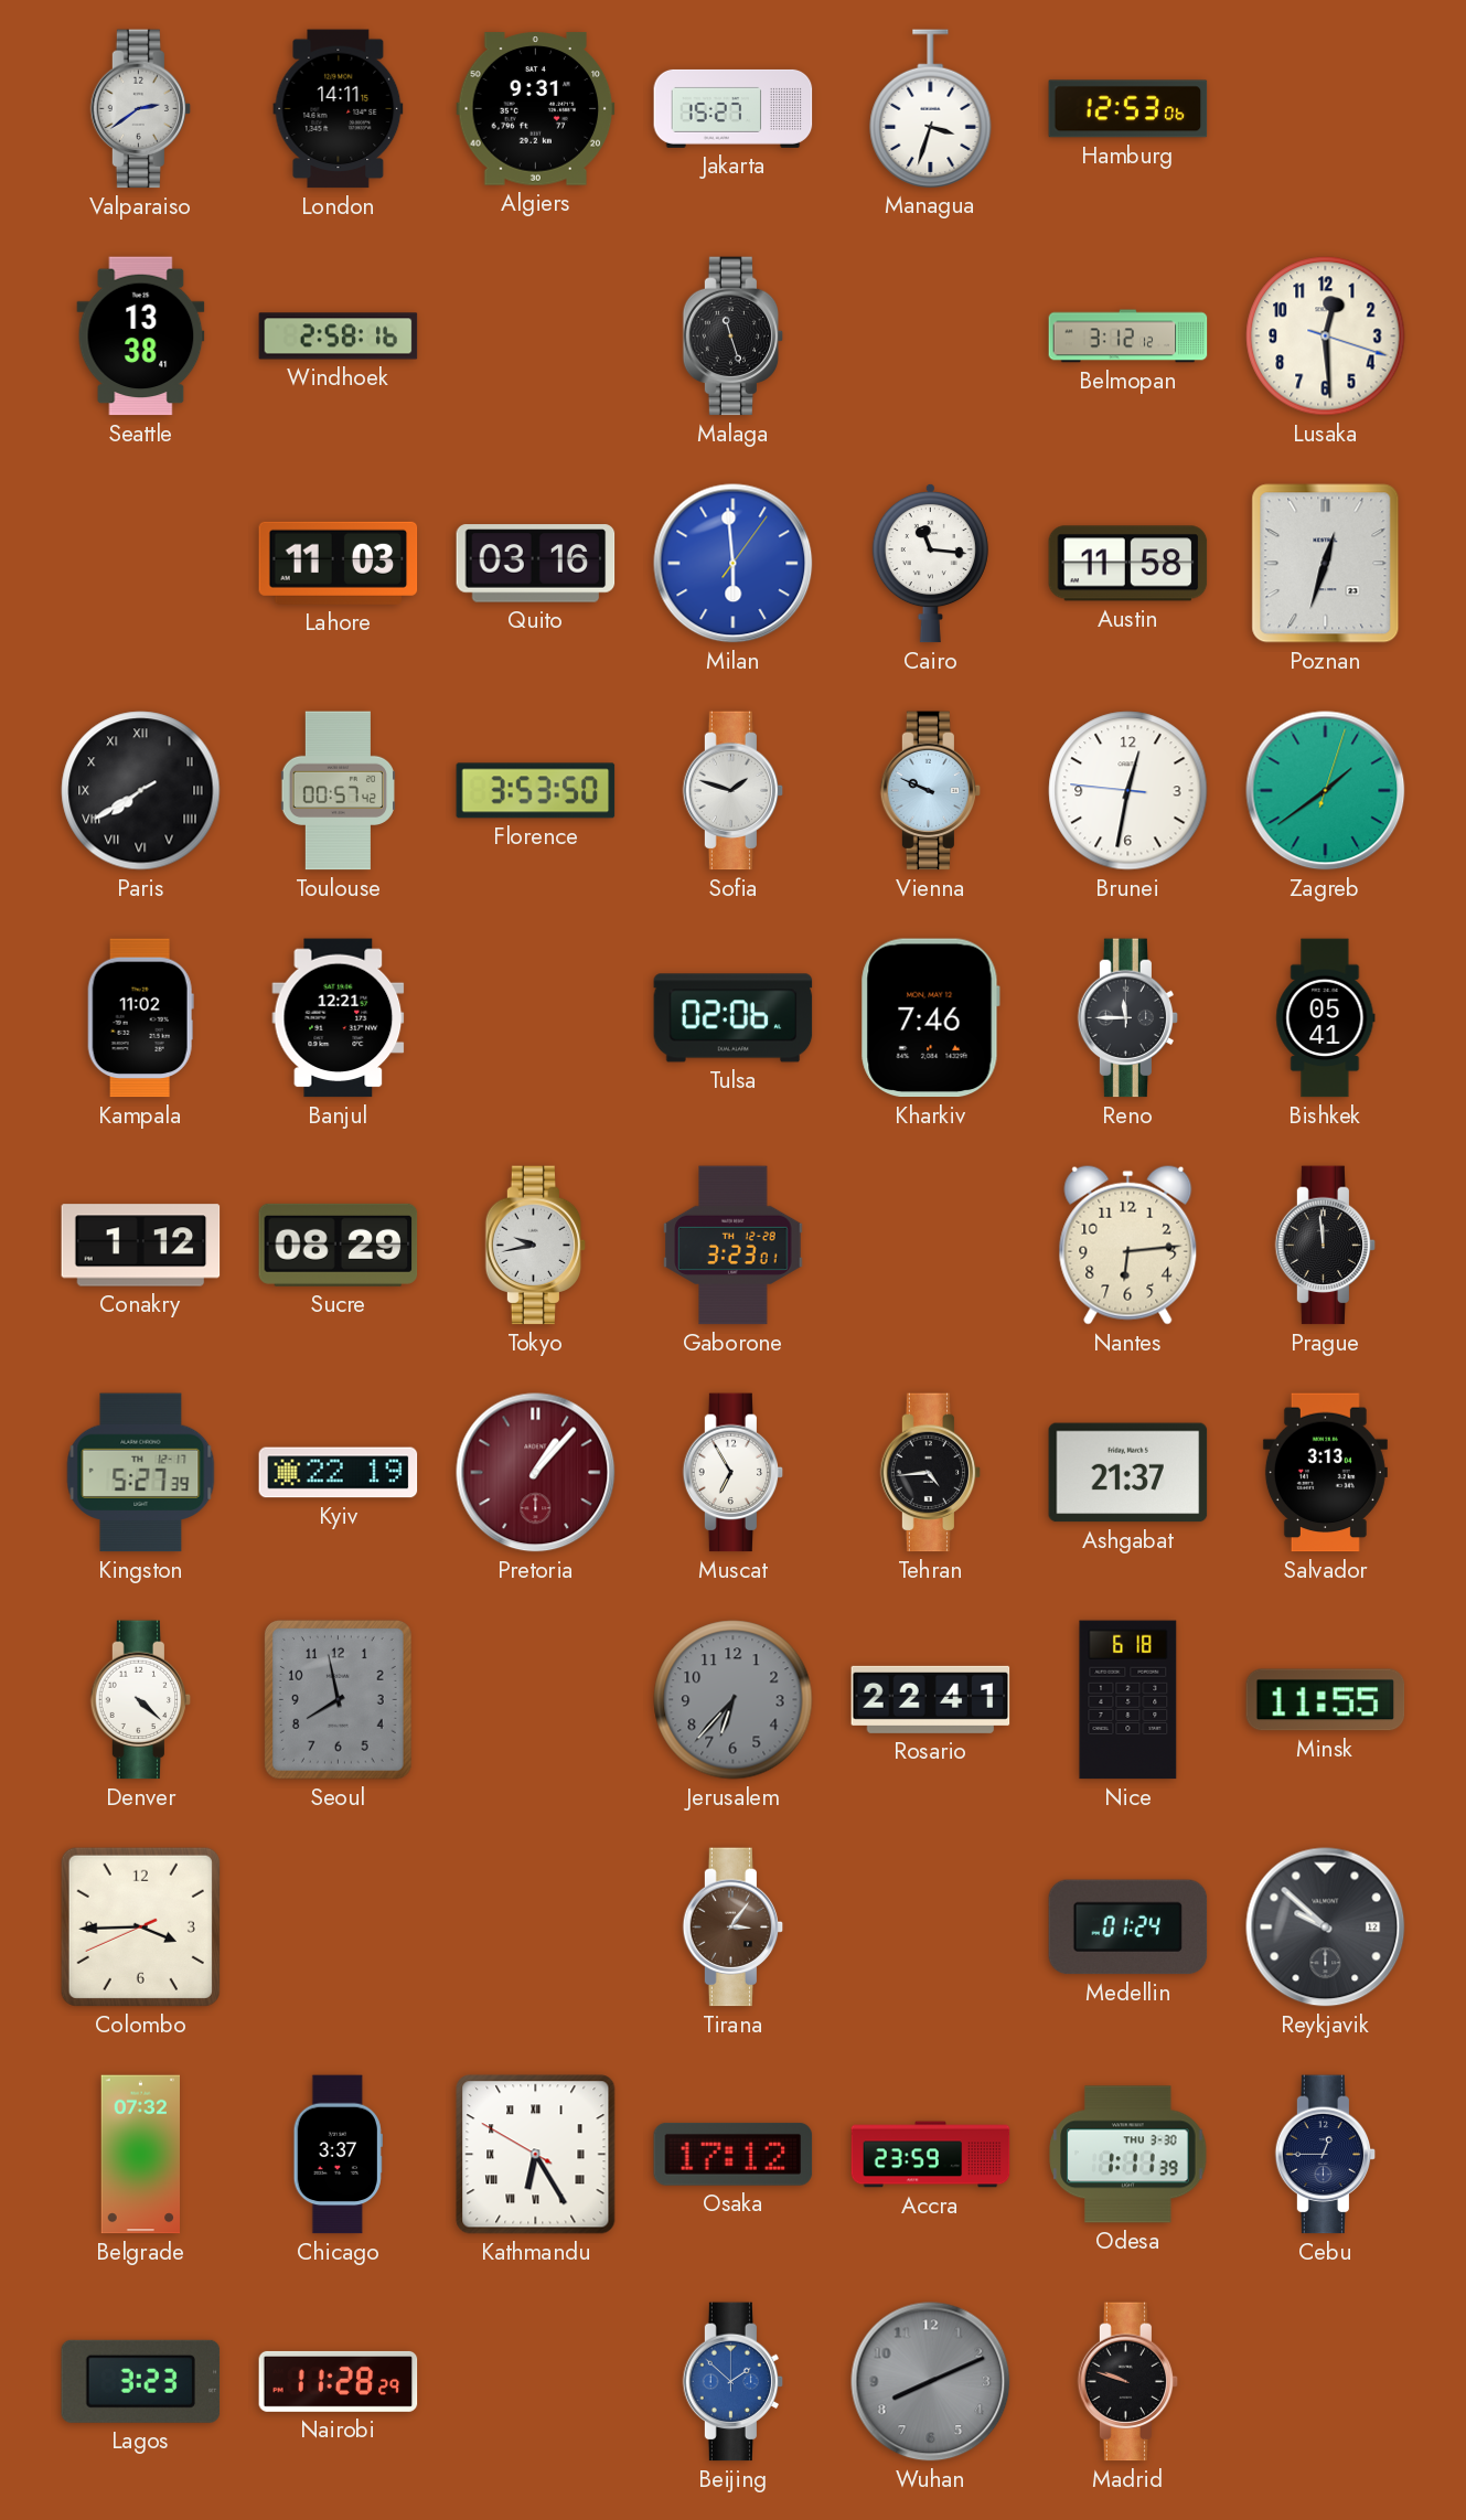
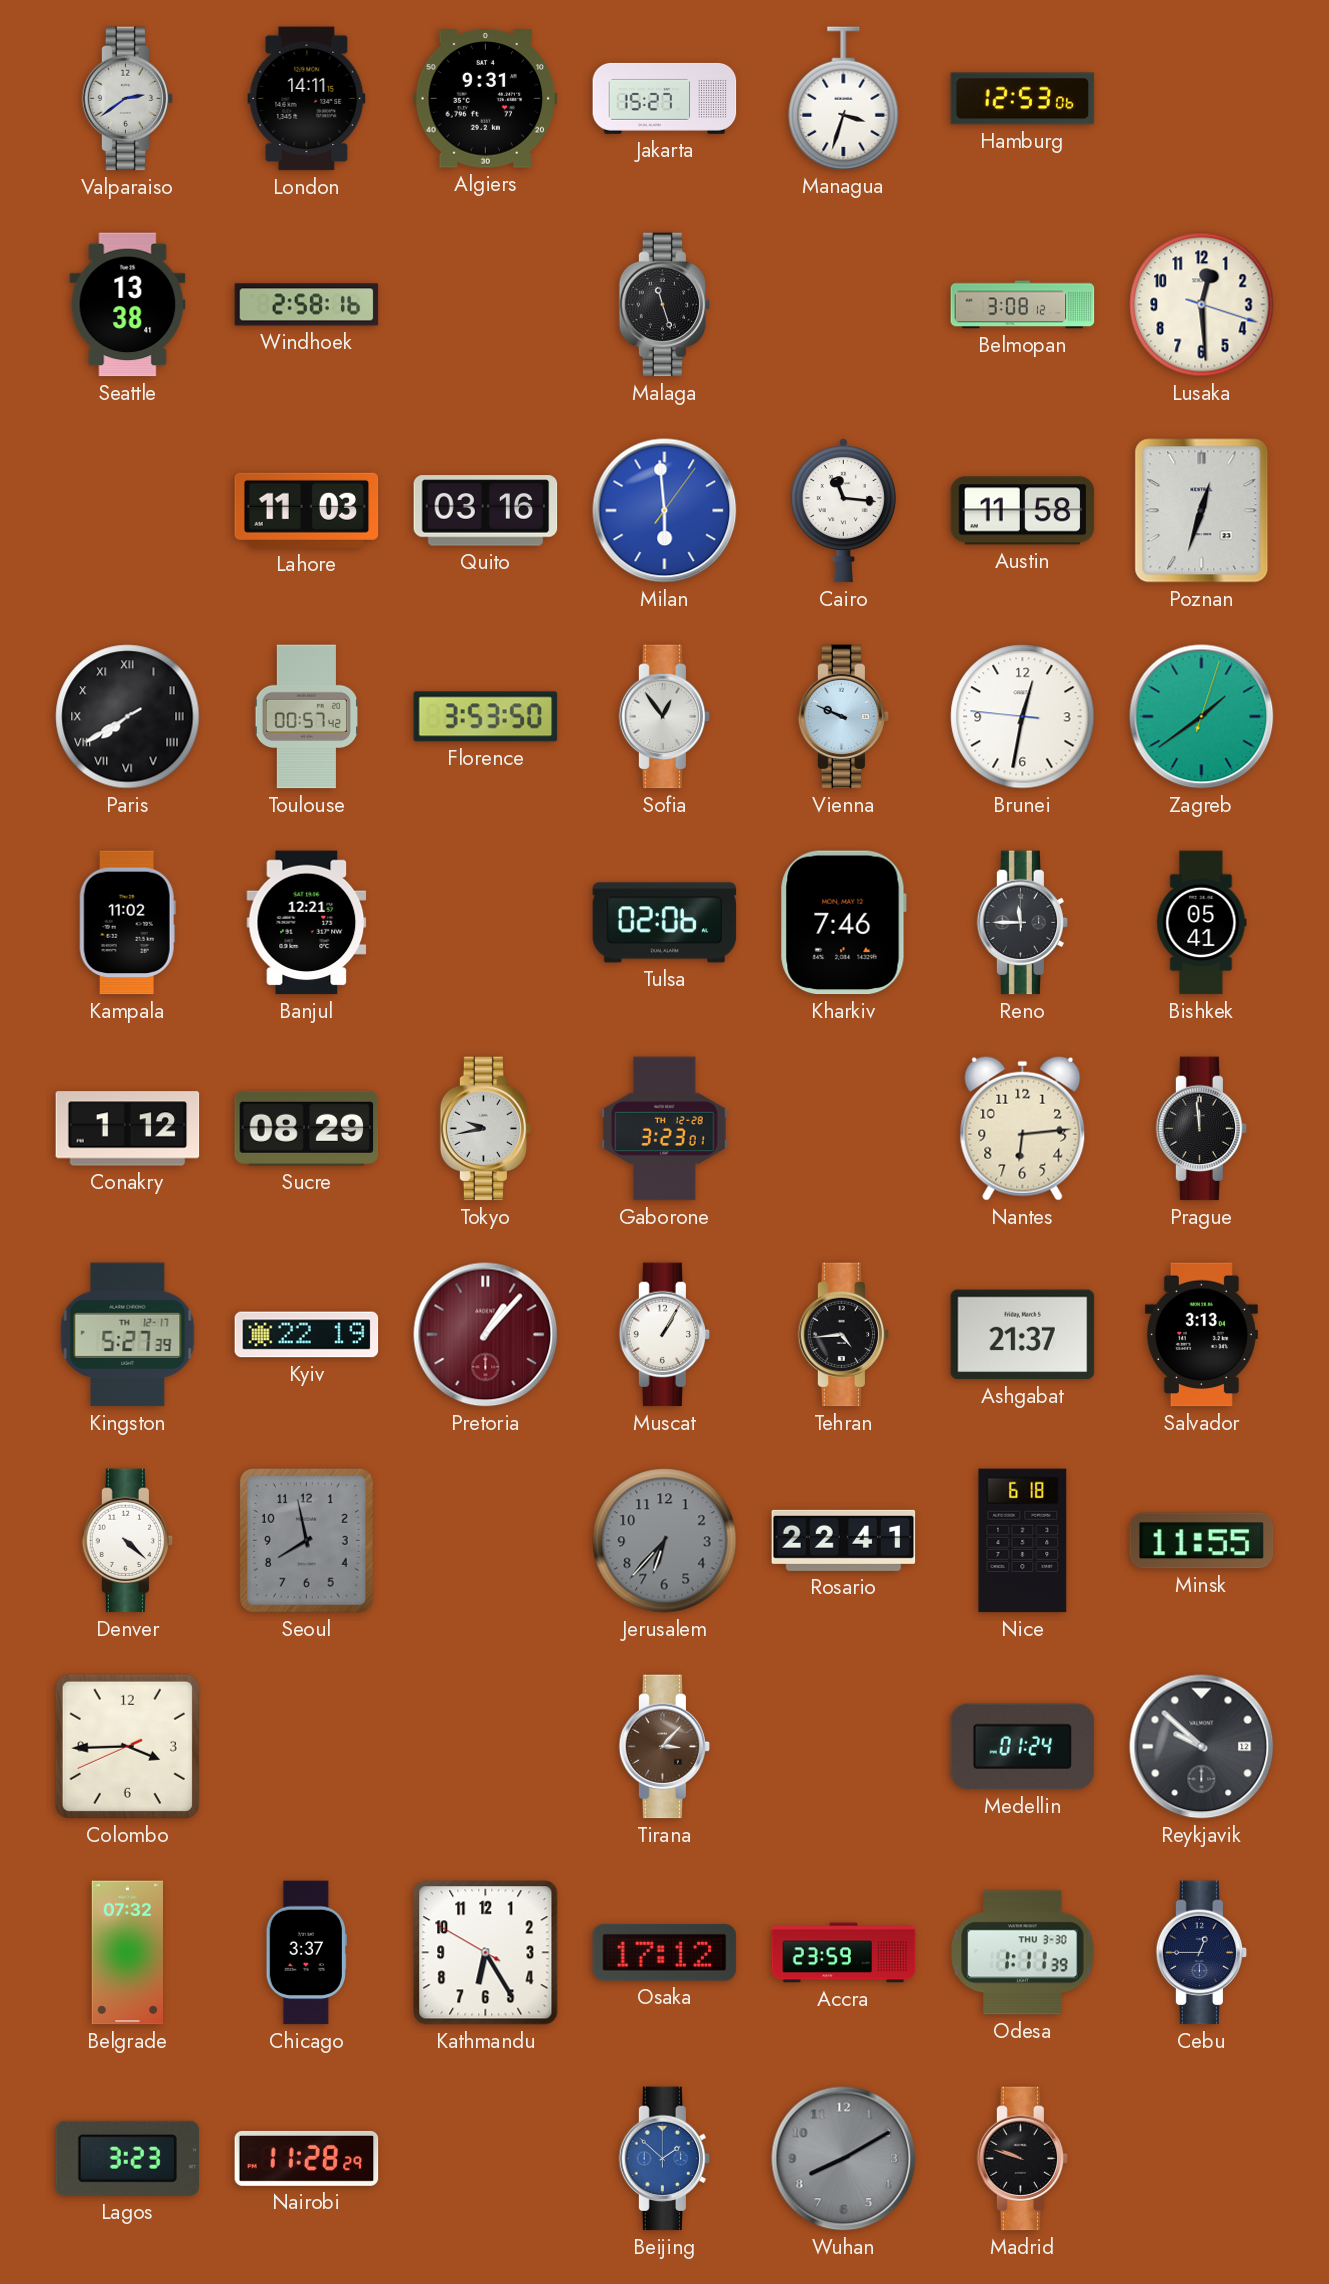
Belmopan: 3:12 -> 3:08 (1023, 305)
Sofia: 1:48 -> 12:54 (665, 717)
Muscat: 6:55 -> 1:05 (665, 1335)
Tirana: 3:06 -> 3:07 (665, 1747)
Kathmandu numerals: Roman -> Arabic (486, 1953)
Wuhan: 8:11 -> 8:10 (844, 2159)
